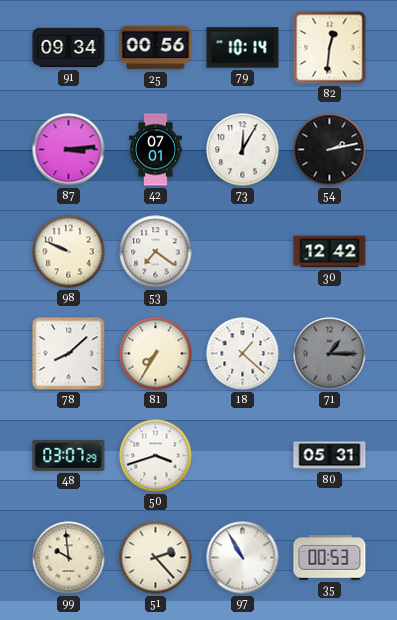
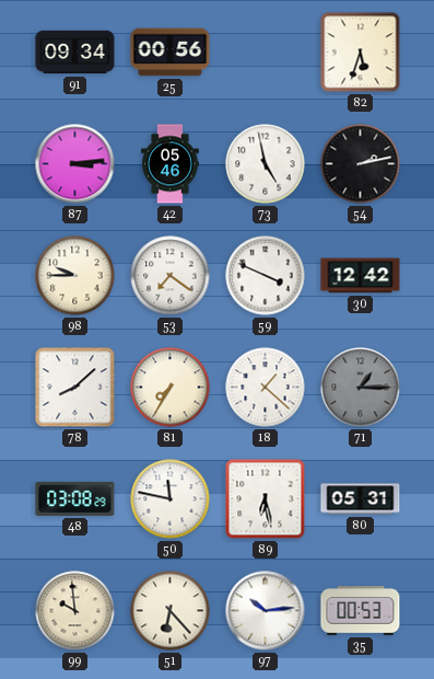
79: 10:14 -> none (243, 48)
82: 12:31 -> 5:33 (361, 53)
42: 07:01 -> 05:46 (171, 164)
73: 12:05 -> 4:58 (266, 164)
98: 9:49 -> 9:45 (75, 276)
59: none -> 3:49 (266, 276)
48: 03:07 -> 03:08 (75, 498)
50: 3:42 -> 11:47 (171, 499)
89: none -> 6:28 (266, 499)
51: 2:23 -> 6:23 (171, 611)
97: 10:55 -> 10:14 (266, 611)
